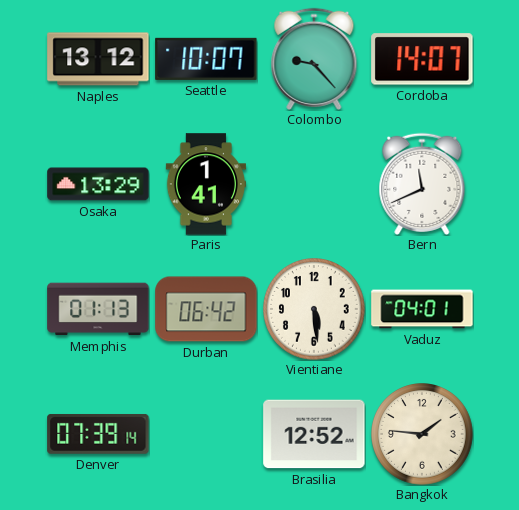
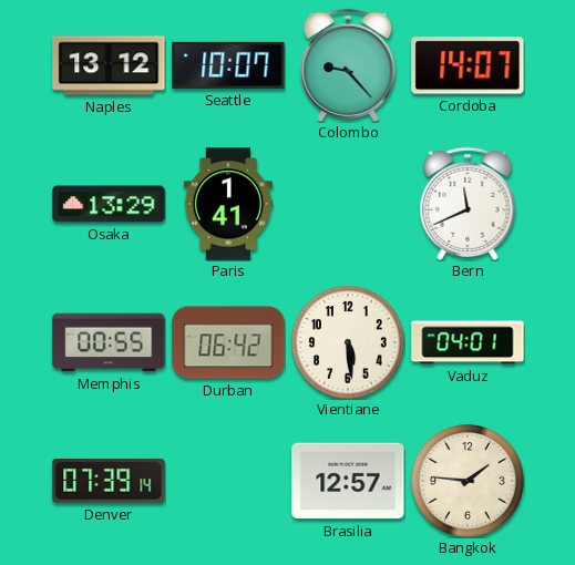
Memphis: 01:13 -> 00:55 (109, 342)
Brasilia: 12:52 -> 12:57 (348, 481)
